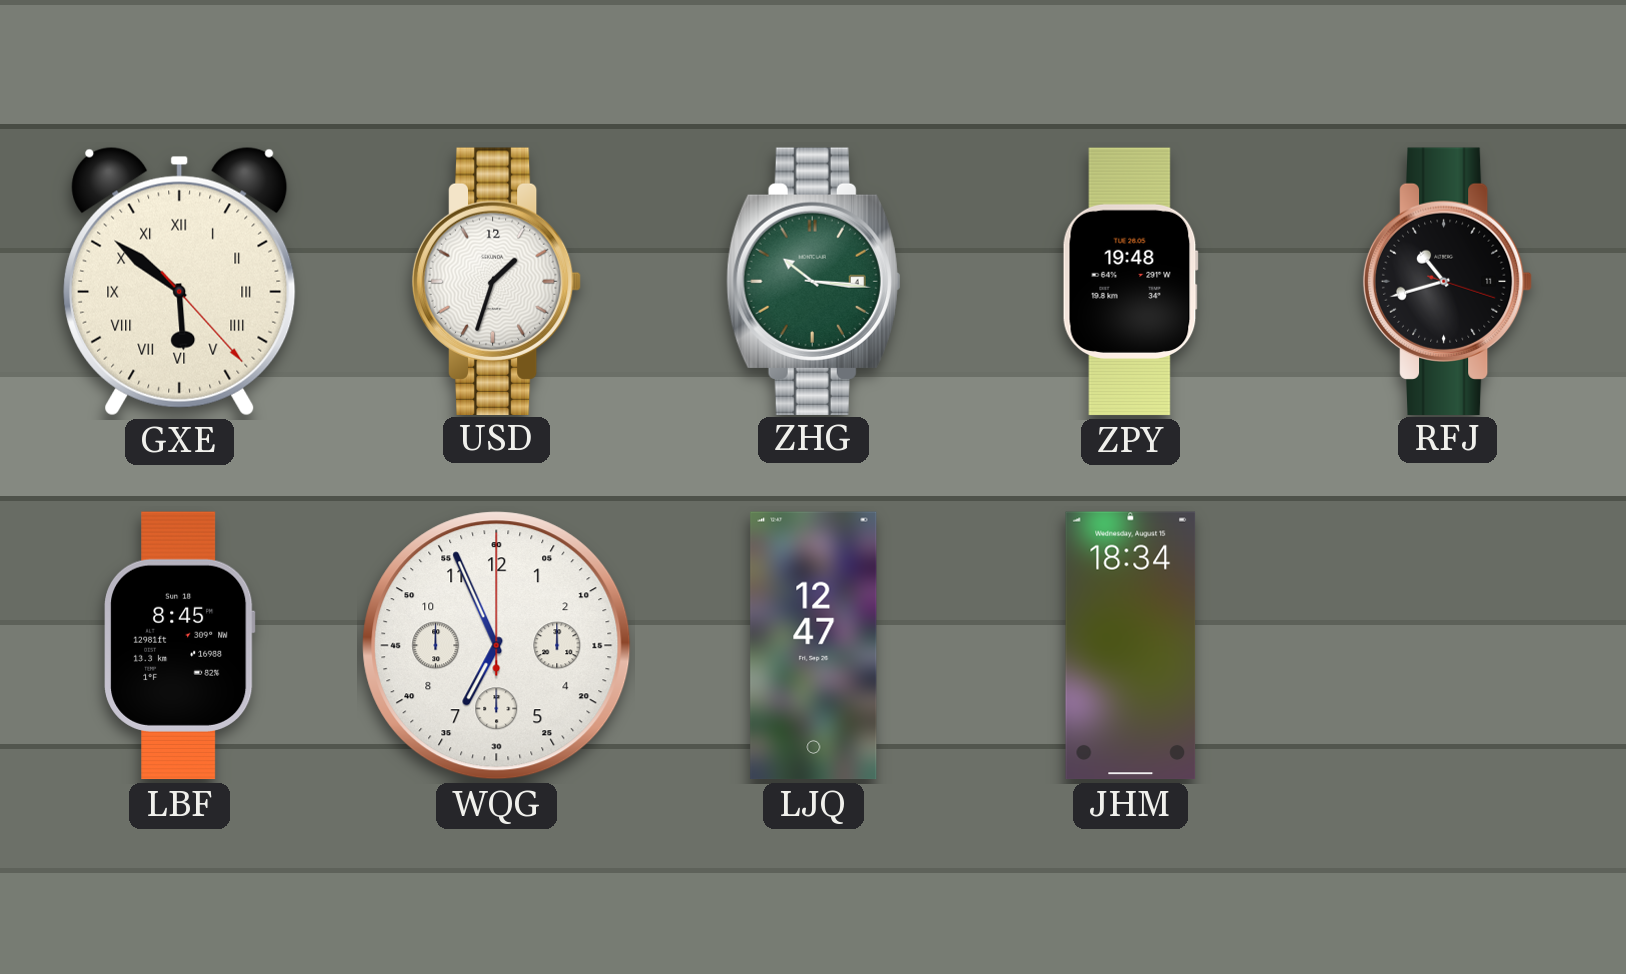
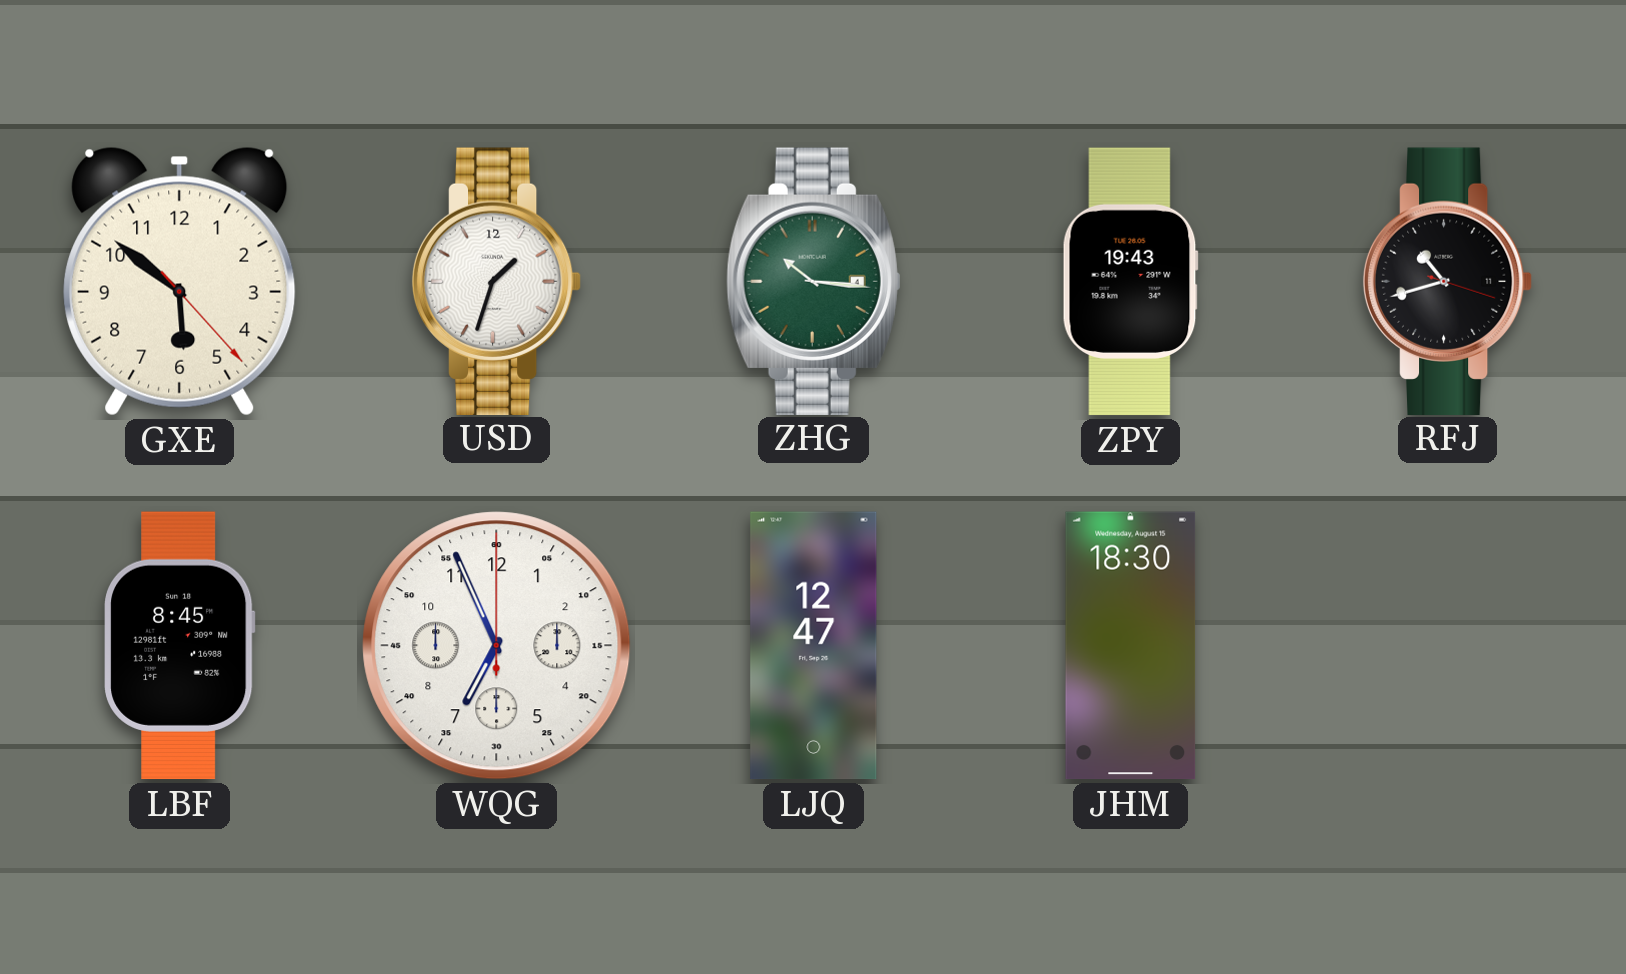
GXE numerals: Roman -> Arabic (180, 281)
ZPY: 19:48 -> 19:43 (1130, 282)
JHM: 18:34 -> 18:30 (1131, 646)
